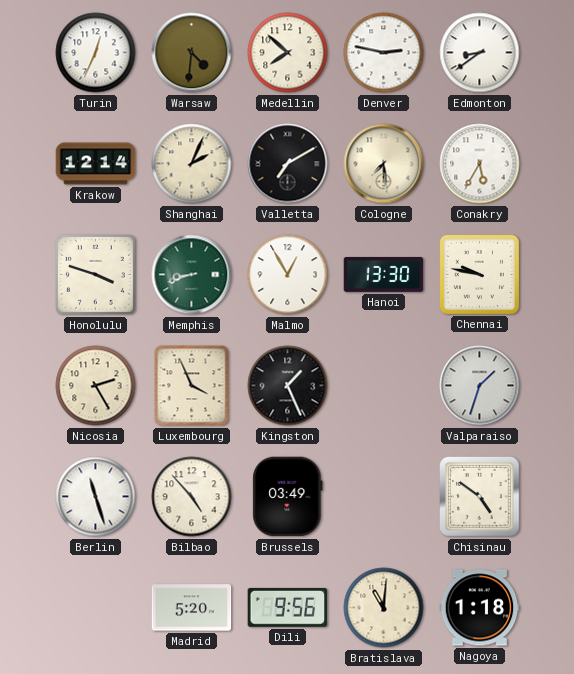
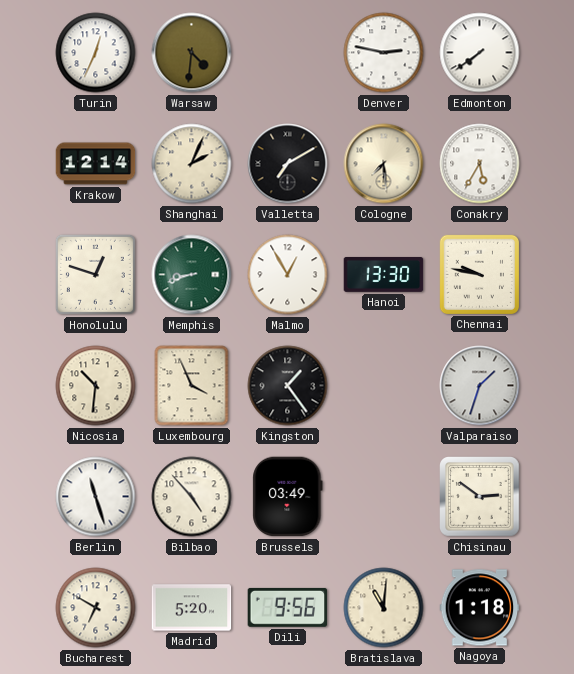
Medellin: 7:52 -> none (288, 53)
Edmonton: 8:39 -> 7:39 (480, 53)
Honolulu: 3:48 -> 12:48 (95, 274)
Nicosia: 2:25 -> 10:31 (96, 386)
Kingston: 1:26 -> 1:24 (288, 386)
Chisinau: 4:51 -> 2:51 (480, 497)
Bucharest: none -> 6:50 (96, 608)
